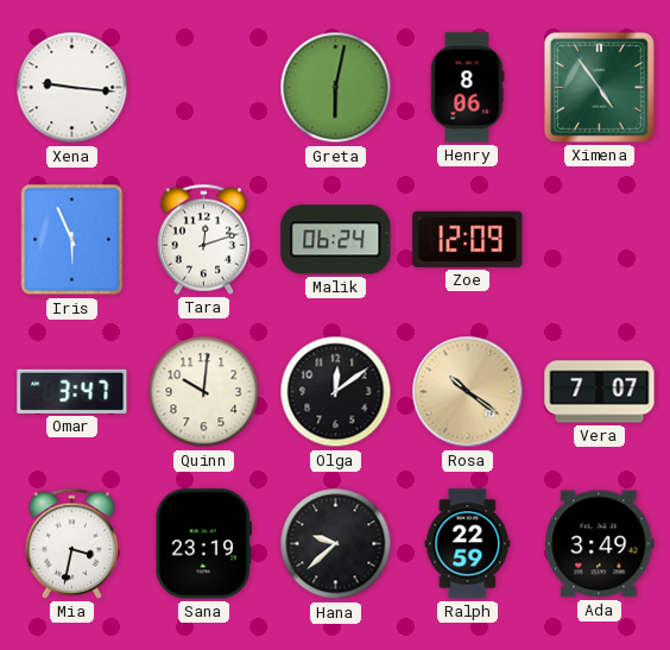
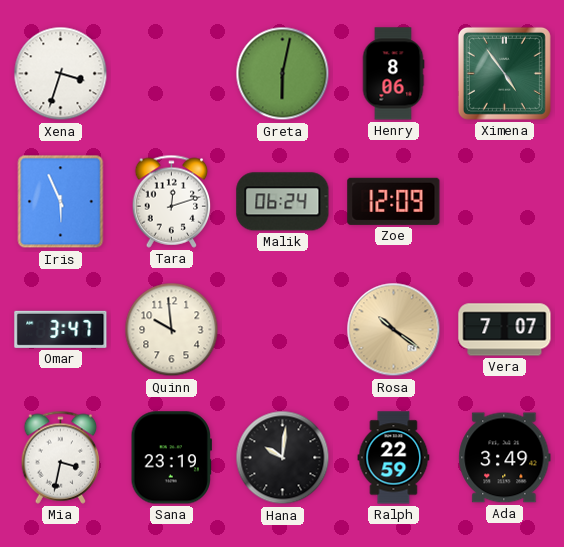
Xena: 9:16 -> 3:33 (61, 74)
Quinn: 10:01 -> 9:59 (172, 330)
Olga: 12:09 -> none (336, 392)
Hana: 9:38 -> 10:01 (283, 458)
